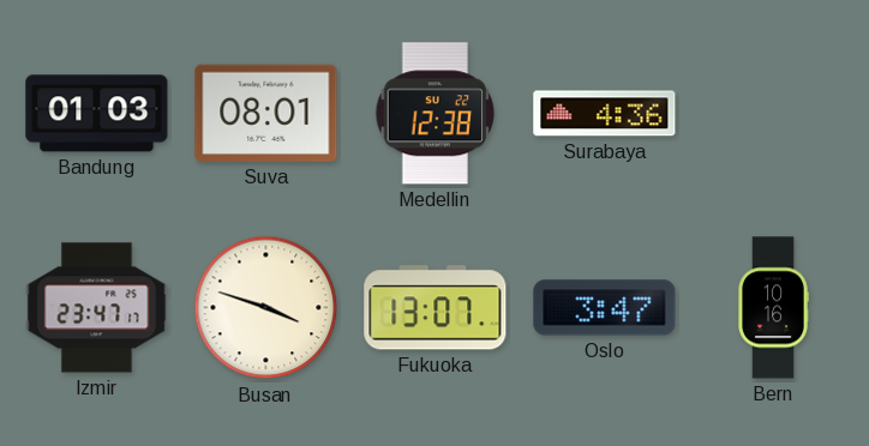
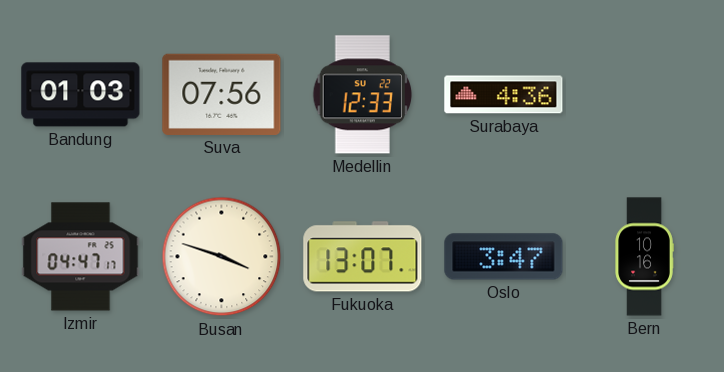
Suva: 08:01 -> 07:56 (222, 94)
Medellin: 12:38 -> 12:33 (363, 95)
Izmir: 23:47 -> 04:47 (81, 257)
